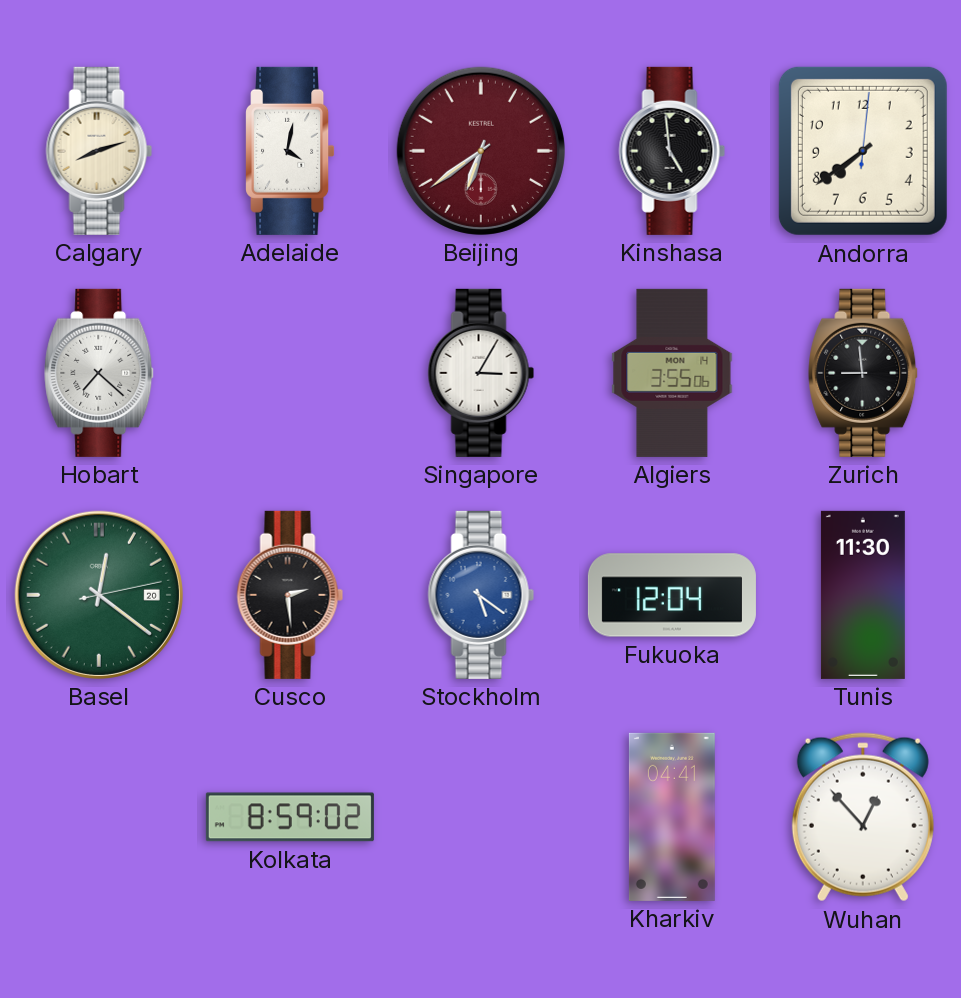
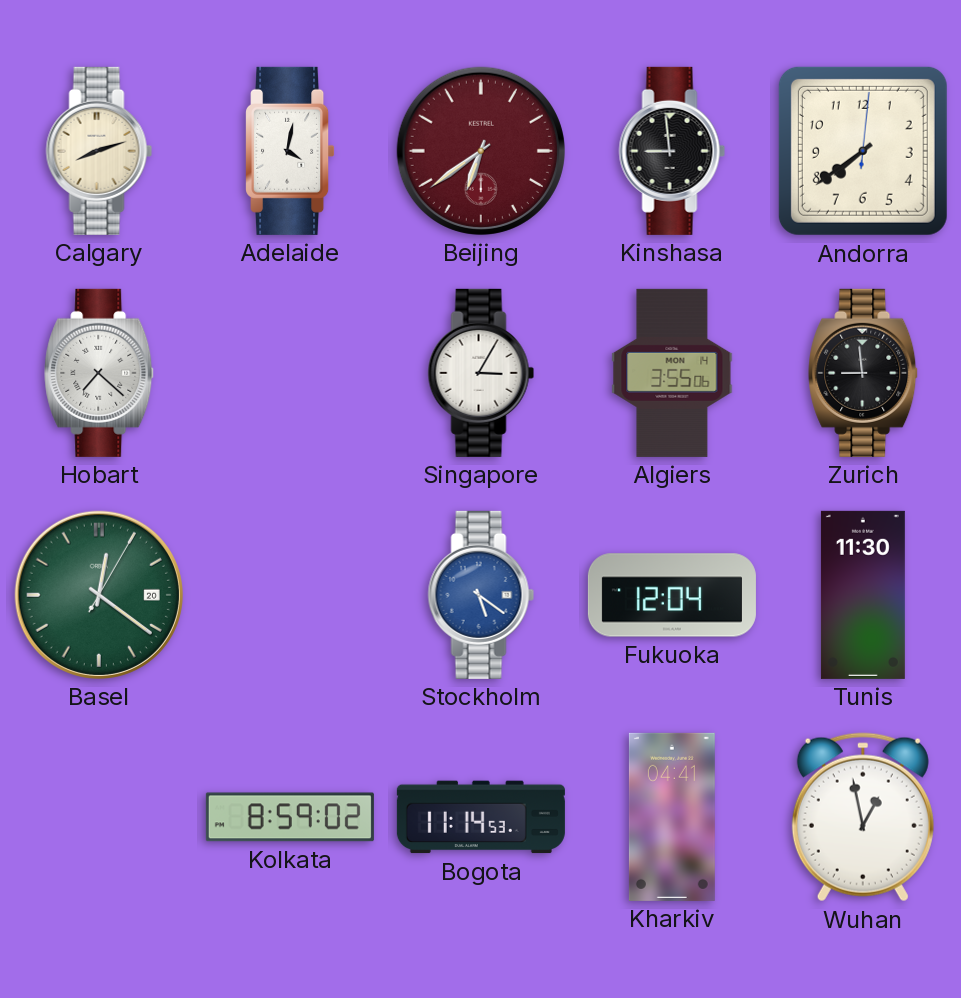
Kinshasa: 4:59 -> 8:59 (672, 151)
Basel: 12:21:13 -> 12:21:05 (99, 595)
Cusco: 2:29 -> none (290, 595)
Bogota: none -> 11:14 (481, 817)
Wuhan: 12:53 -> 12:58 (863, 817)
